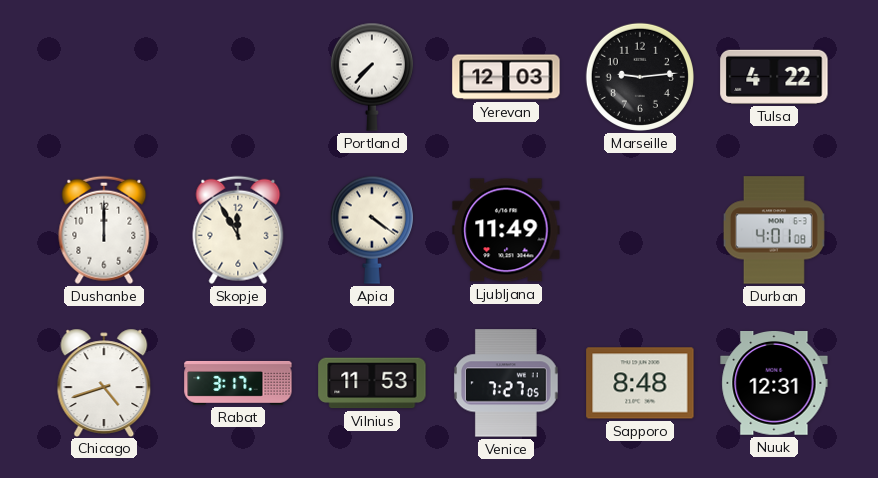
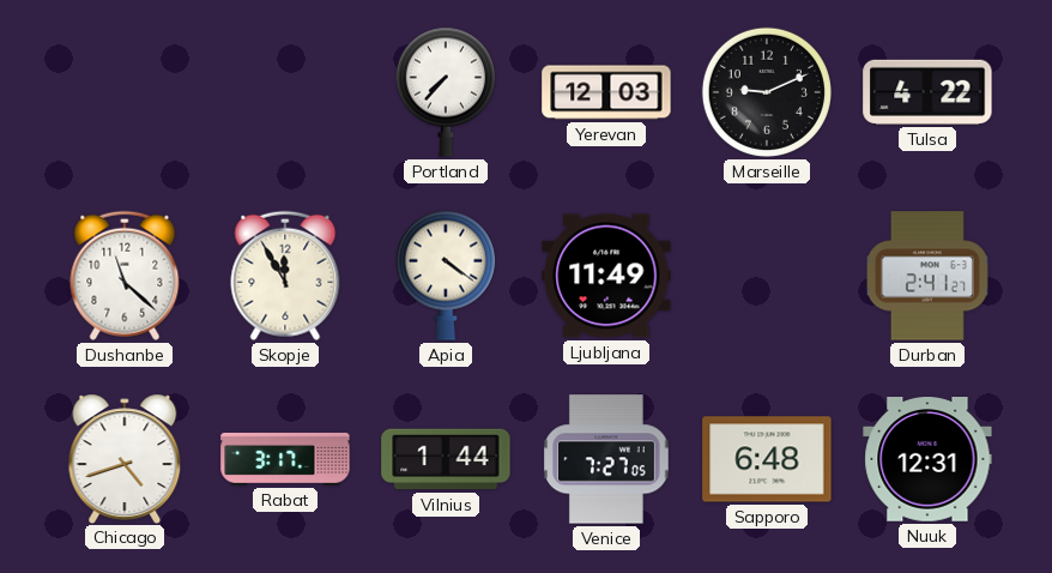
Marseille: 9:14 -> 9:11 (767, 92)
Dushanbe: 12:00 -> 11:22 (125, 276)
Durban: 4:01 -> 2:41 (927, 276)
Vilnius: 11:53 -> 1:44 (446, 459)
Sapporo: 8:48 -> 6:48 (767, 459)
